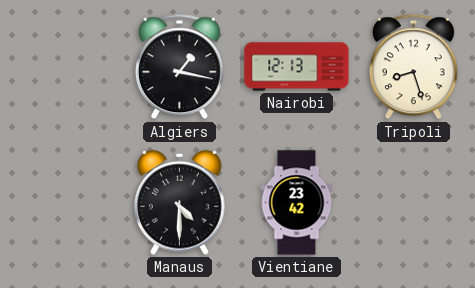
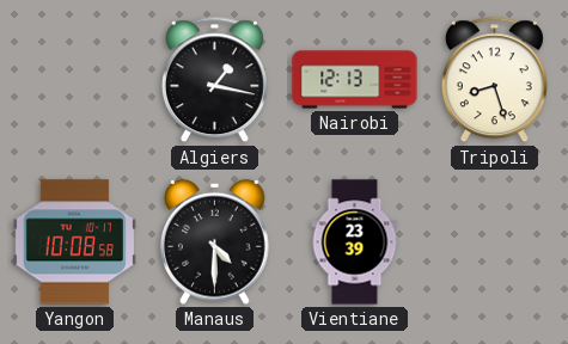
Yangon: none -> 10:08 (74, 242)
Vientiane: 23:42 -> 23:39 (355, 242)
